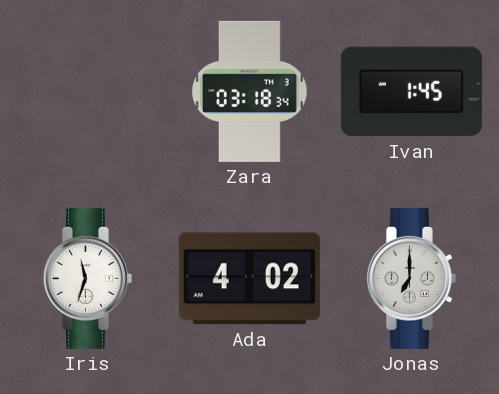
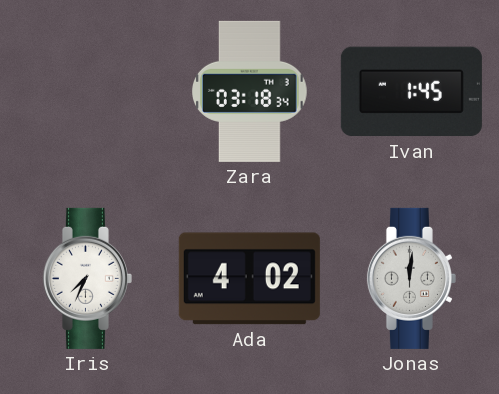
Iris: 11:33 -> 7:34 (87, 278)
Jonas: 7:00 -> 12:01 (411, 278)
